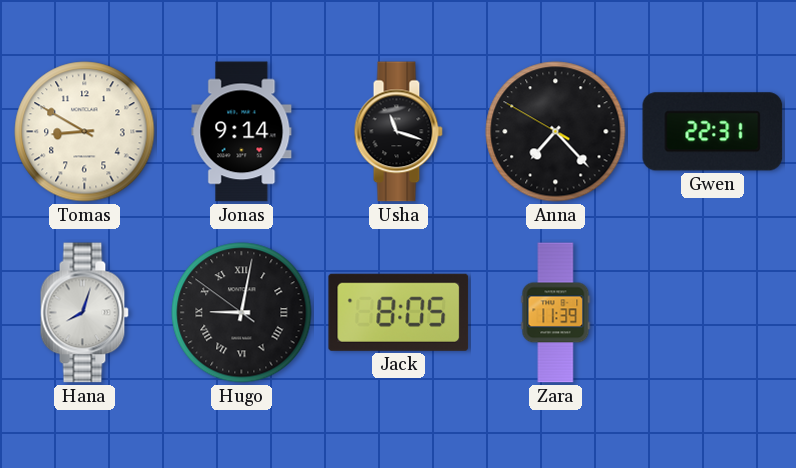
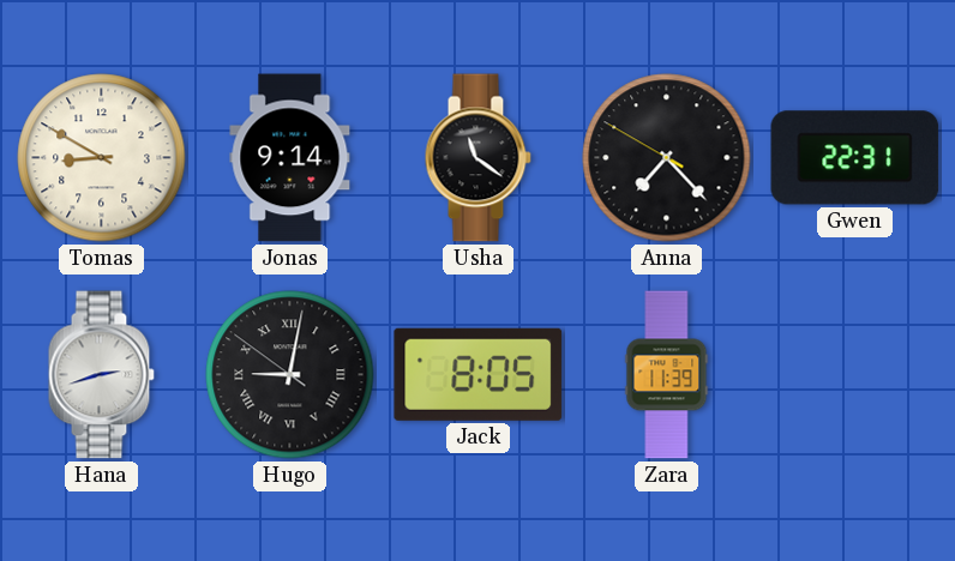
Usha: 11:18 -> 11:21 (477, 158)
Hana: 8:03 -> 2:42 (101, 375)
